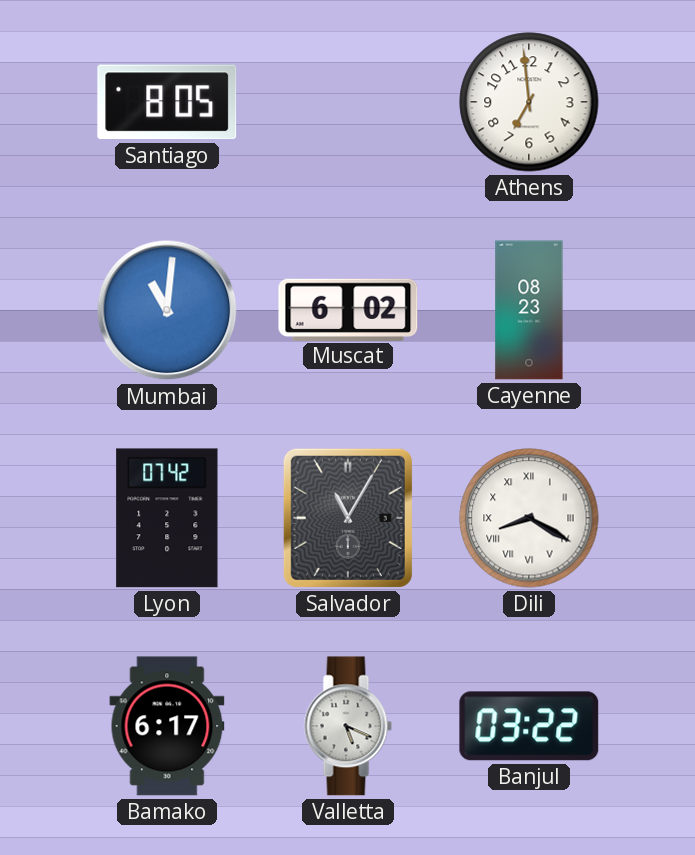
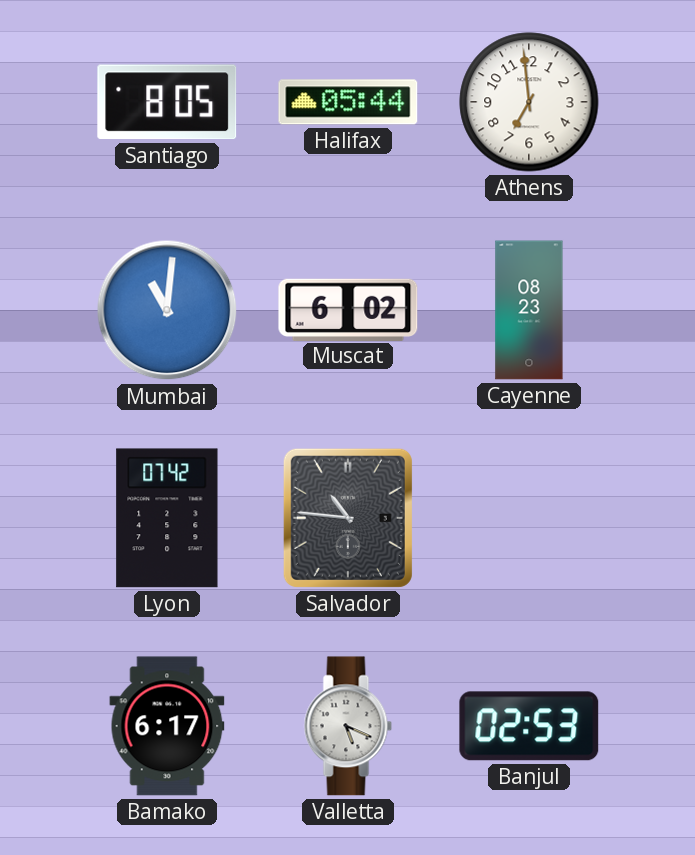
Halifax: none -> 05:44 (348, 102)
Salvador: 11:05 -> 10:46 (348, 518)
Dili: 8:20 -> none (529, 518)
Banjul: 03:22 -> 02:53 (529, 726)
